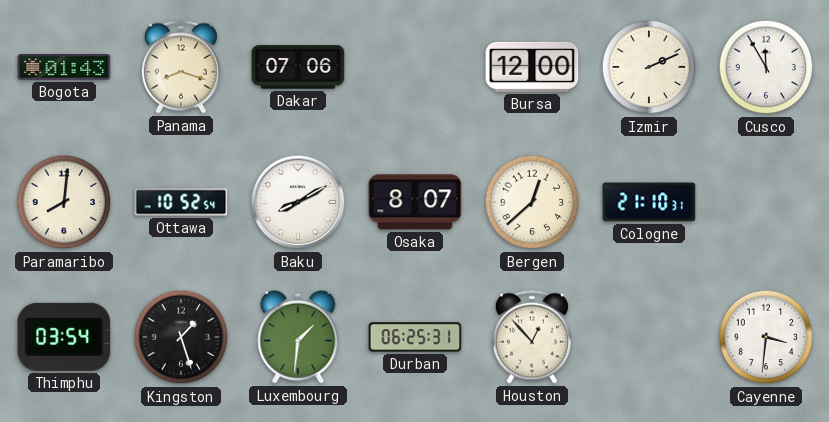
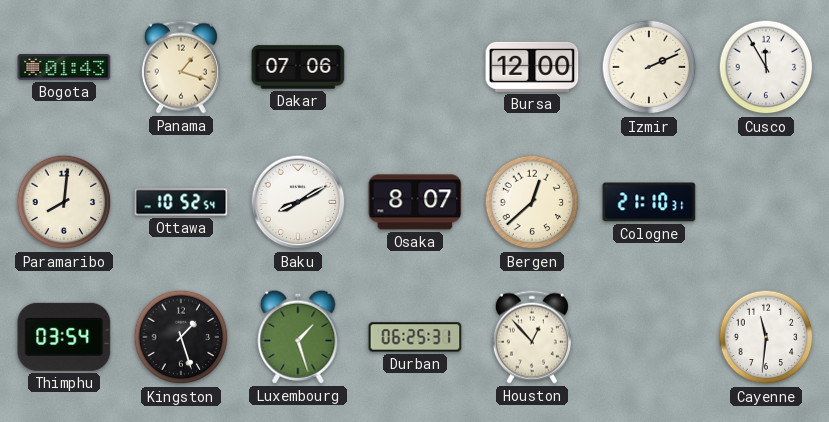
Panama: 8:18 -> 1:18 (181, 67)
Luxembourg: 1:31 -> 1:27 (298, 337)
Cayenne: 3:31 -> 11:31 (766, 337)
